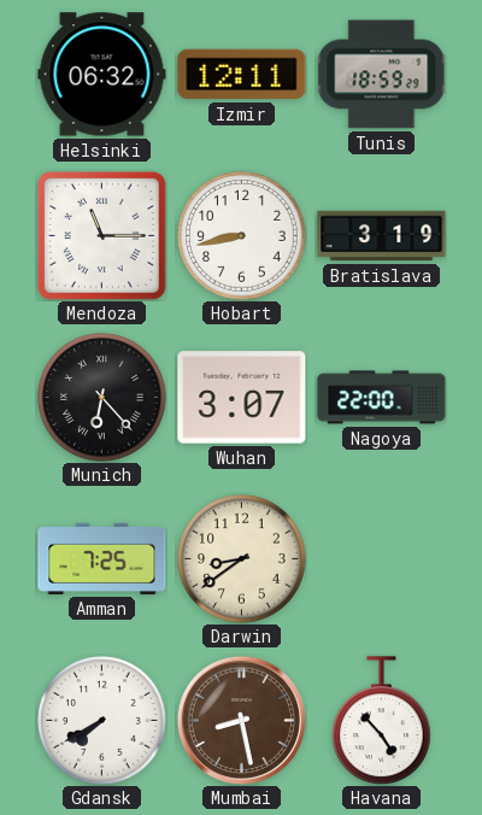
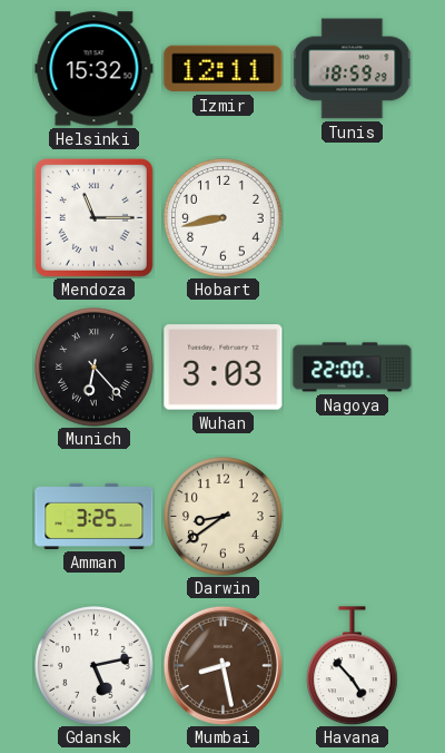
Helsinki: 06:32 -> 15:32 (95, 69)
Bratislava: 3:19 -> none (382, 236)
Wuhan: 3:07 -> 3:03 (224, 368)
Amman: 7:25 -> 3:25 (95, 516)
Gdansk: 7:40 -> 5:13 (95, 666)
